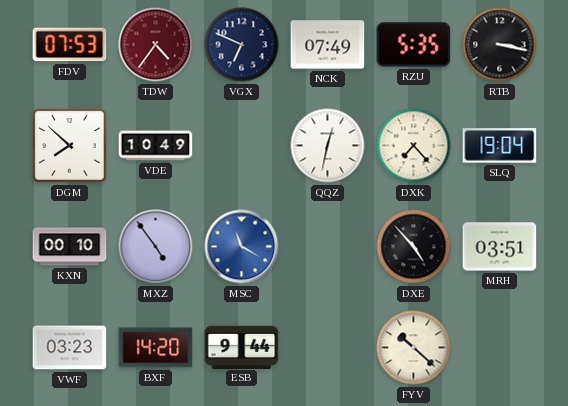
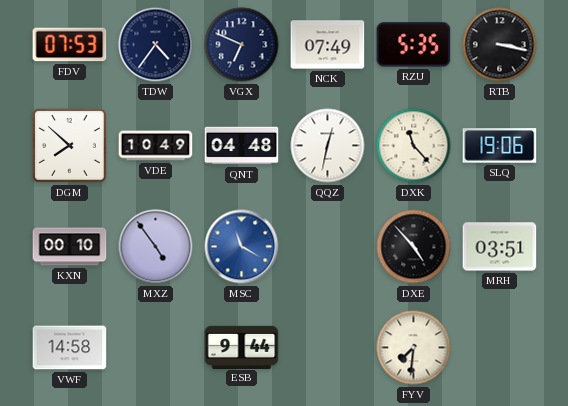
TDW dial: burgundy -> navy (156, 45)
QNT: none -> 04:48 (242, 146)
DXK: 7:23 -> 11:23 (414, 146)
SLQ: 19:04 -> 19:06 (500, 146)
VWF: 03:23 -> 14:58 (70, 348)
BXF: 14:20 -> none (156, 348)
FYV: 10:22 -> 7:31 (414, 348)
